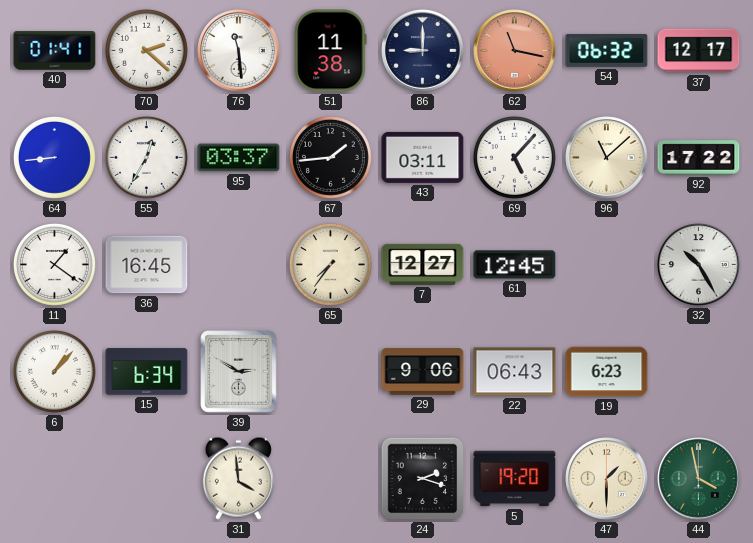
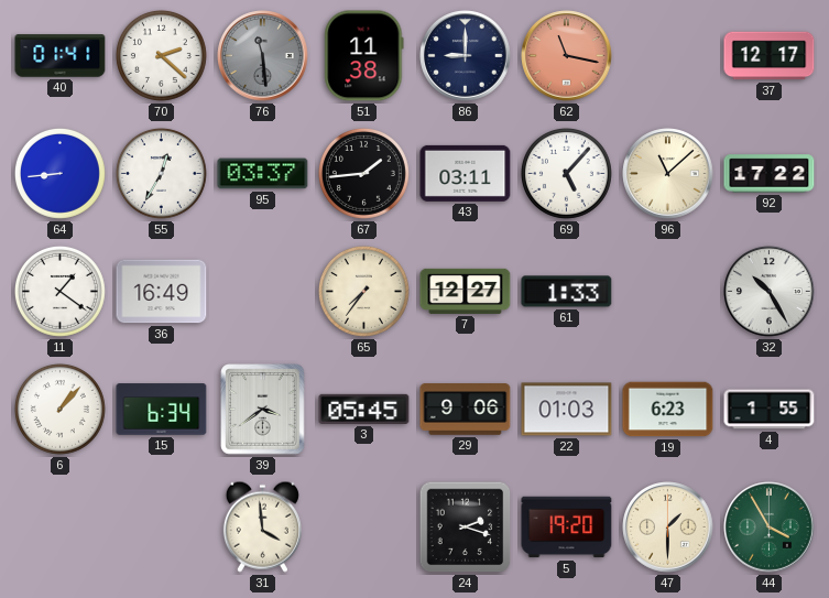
76 dial: white -> grey (263, 56)
54: 06:32 -> none (607, 51)
36: 16:45 -> 16:49 (162, 292)
61: 12:45 -> 1:33 (567, 292)
39: 2:50 -> 3:39 (263, 410)
3: none -> 05:45 (364, 409)
22: 06:43 -> 01:03 (567, 410)
4: none -> 1:55 (770, 410)
44: 3:58 -> 3:55 (770, 528)
